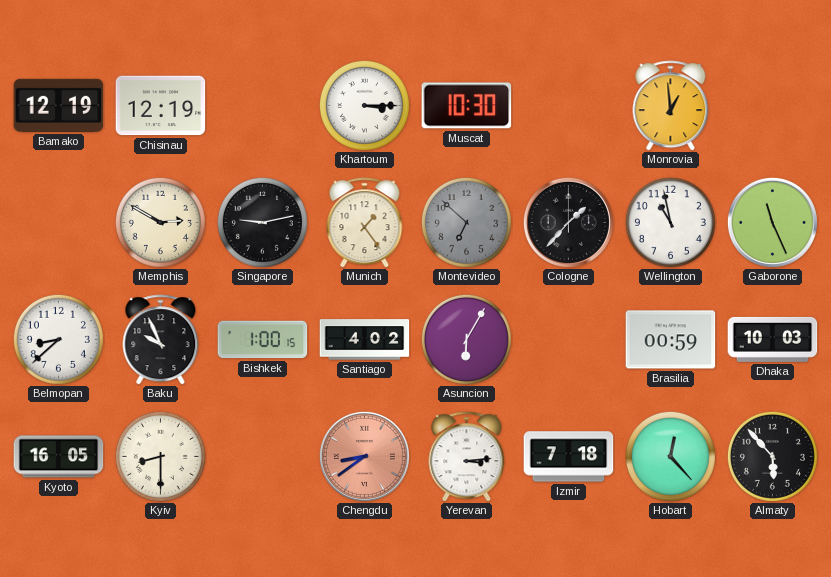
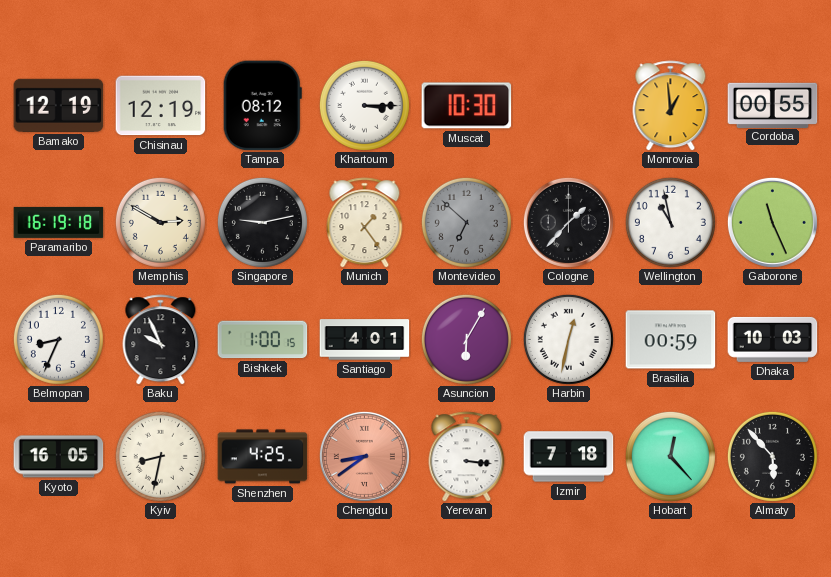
Tampa: none -> 08:12 (262, 106)
Cordoba: none -> 00:55 (773, 105)
Paramaribo: none -> 16:19 (59, 222)
Belmopan: 8:38 -> 8:34 (58, 339)
Santiago: 4:02 -> 4:01 (365, 340)
Harbin: none -> 12:32 (568, 339)
Kyiv: 8:30 -> 8:32 (160, 456)
Shenzhen: none -> 4:25 (263, 457)
Yerevan: 3:14 -> 3:16 (467, 457)
